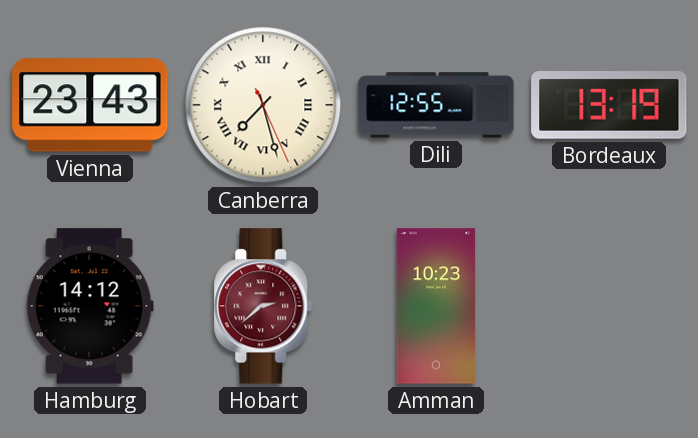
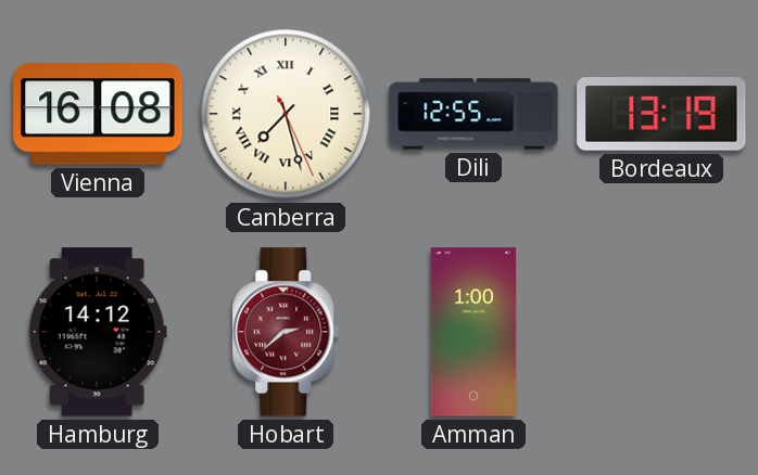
Vienna: 23:43 -> 16:08 (98, 114)
Amman: 10:23 -> 1:00 (473, 332)
